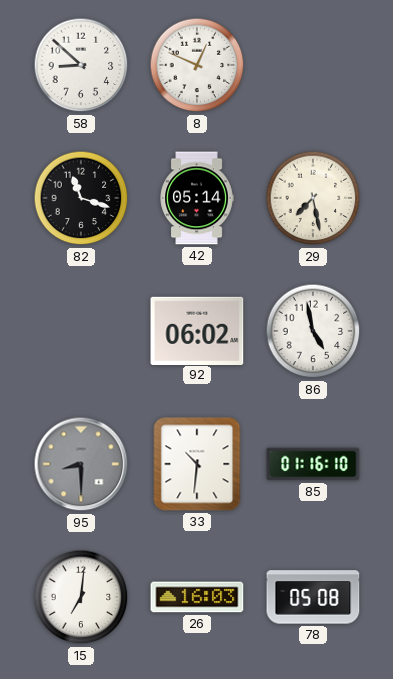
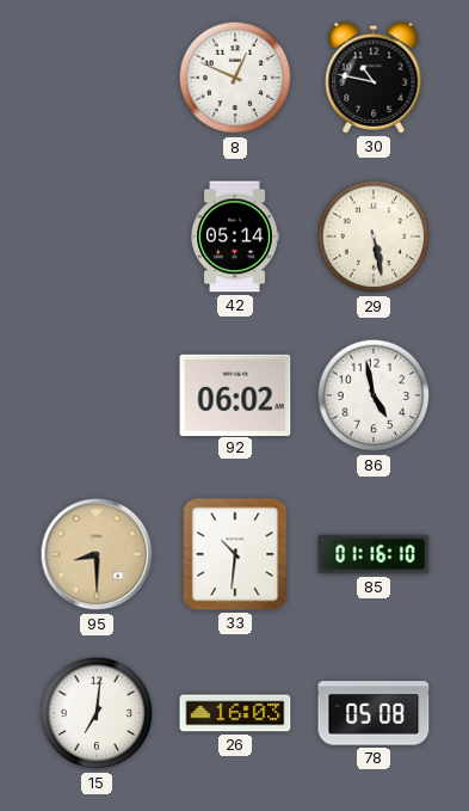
58: 8:52 -> none (81, 65)
30: none -> 10:47 (374, 78)
82: 11:18 -> none (81, 198)
29: 7:28 -> 5:28 (374, 236)
95 dial: grey -> champagne (97, 554)
